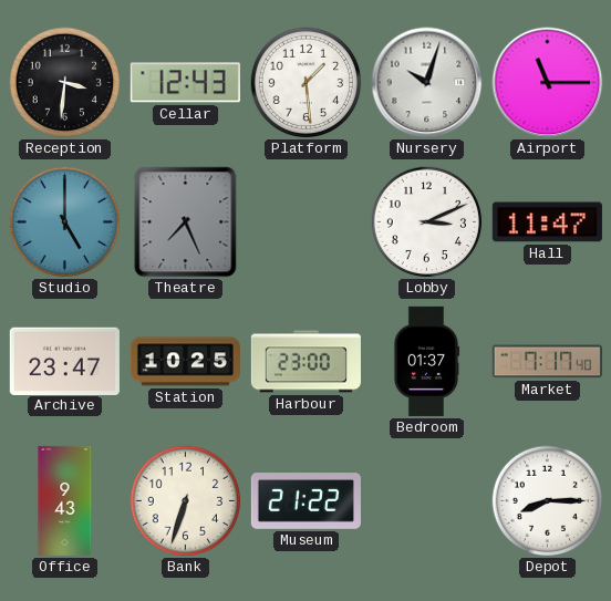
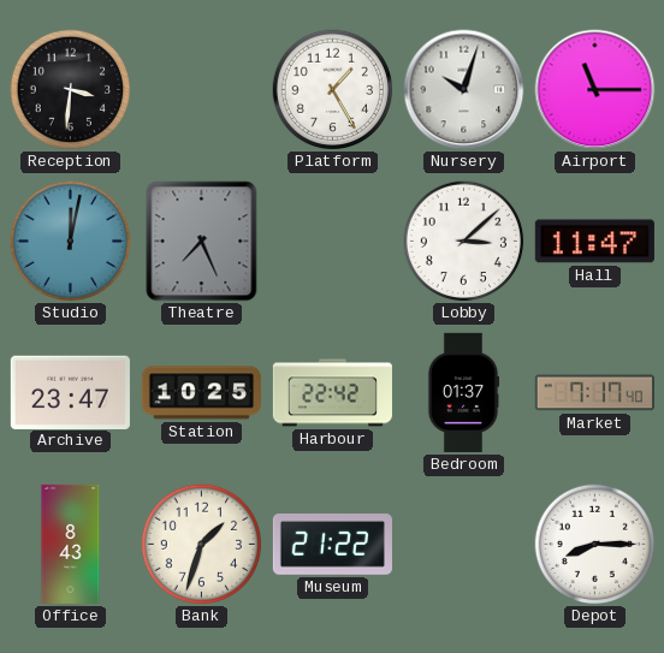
Cellar: 12:43 -> none (185, 83)
Platform: 1:29 -> 1:25 (333, 90)
Studio: 5:00 -> 12:02 (71, 242)
Lobby: 3:11 -> 3:08 (464, 242)
Harbour: 23:00 -> 22:42 (332, 393)
Office: 9:43 -> 8:43 (71, 544)
Bank: 6:33 -> 1:33 (202, 545)
